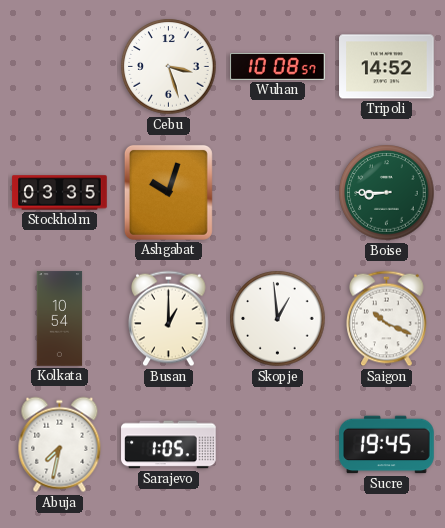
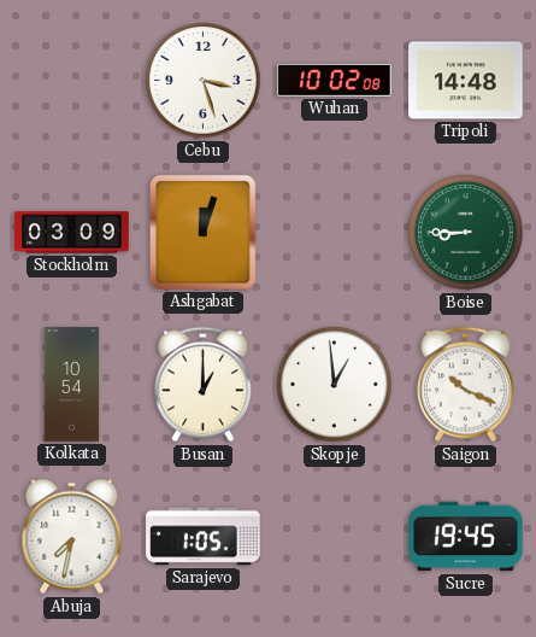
Wuhan: 10:08 -> 10:02 (335, 80)
Tripoli: 14:52 -> 14:48 (466, 81)
Stockholm: 03:35 -> 03:09 (72, 233)
Ashgabat: 10:03 -> 12:03 (202, 232)
